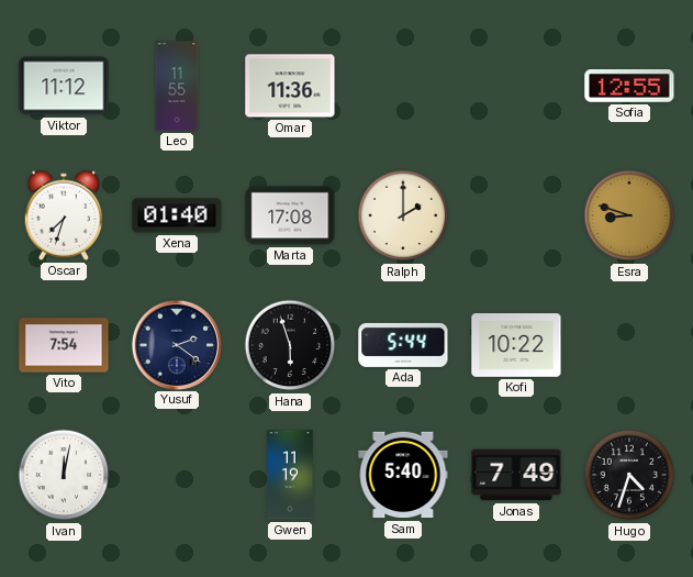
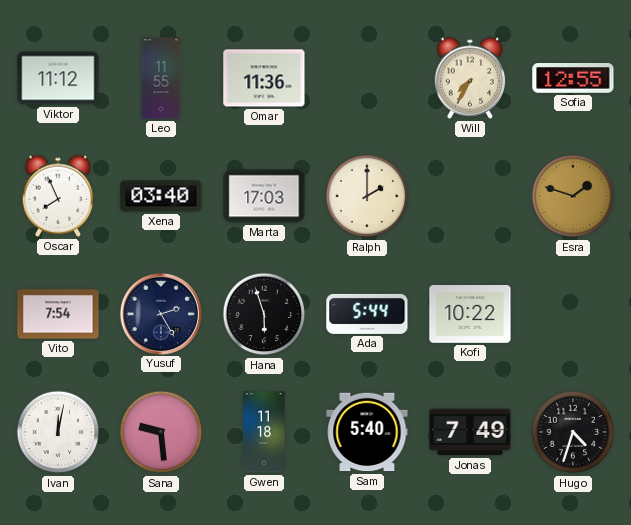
Will: none -> 7:35 (470, 78)
Oscar: 7:33 -> 7:56 (58, 196)
Xena: 01:40 -> 03:40 (161, 196)
Marta: 17:08 -> 17:03 (264, 196)
Esra: 8:48 -> 1:48 (573, 196)
Yusuf: 2:21 -> 2:25 (160, 313)
Sana: none -> 9:29 (161, 432)
Gwen: 11:19 -> 11:18 (264, 432)
